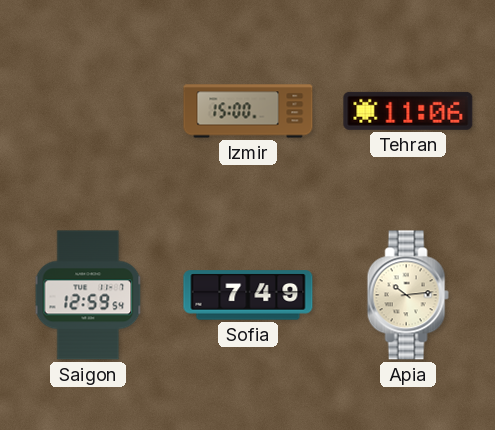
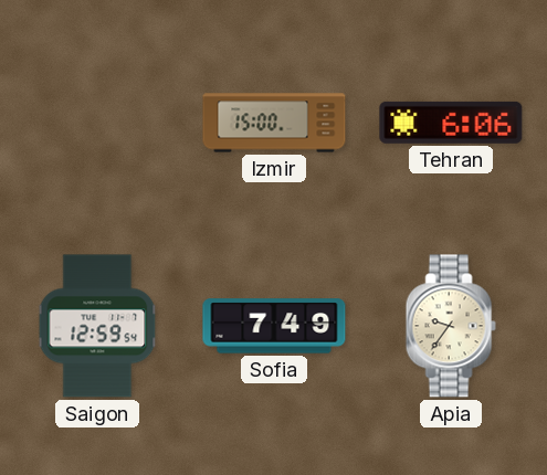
Tehran: 11:06 -> 6:06 (451, 123)
Apia: 10:14 -> 9:36 (451, 326)
